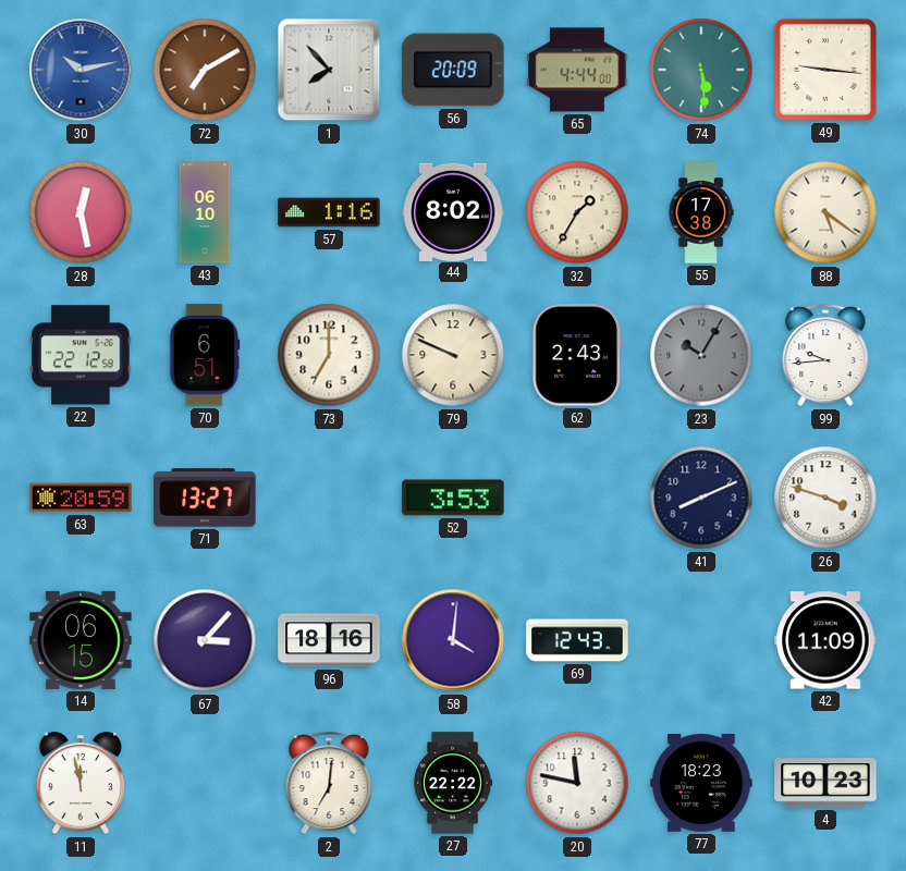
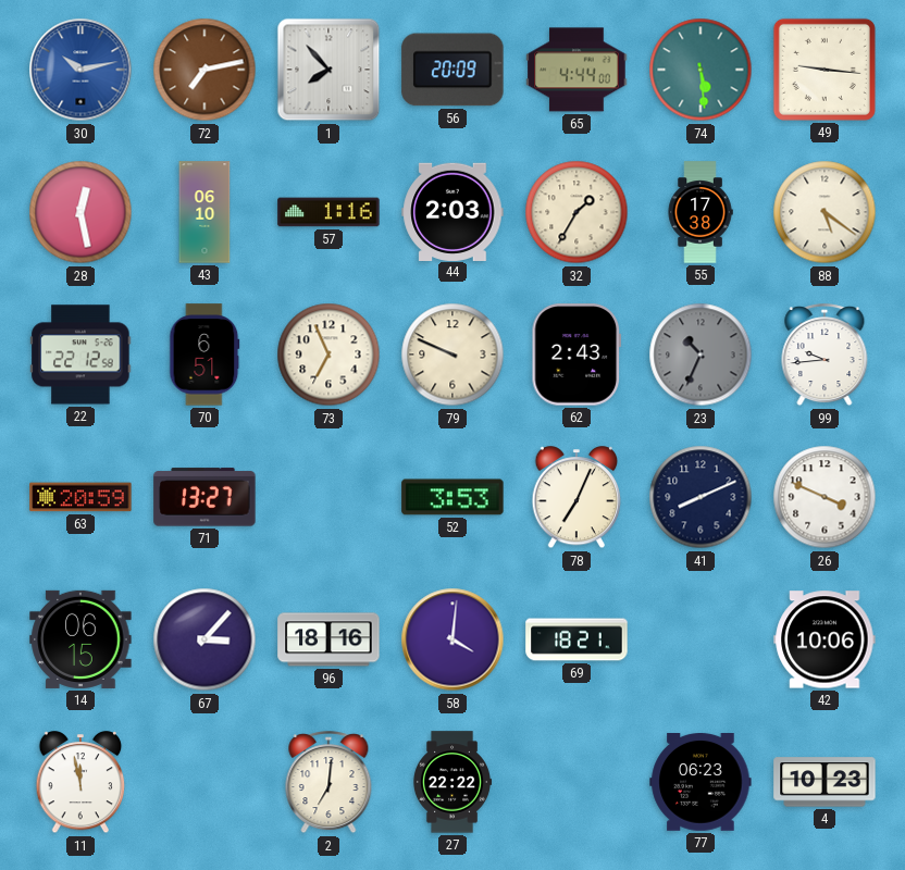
72: 7:10 -> 7:13 (204, 70)
44: 8:02 -> 2:03 (452, 211)
73: 7:00 -> 6:56 (328, 355)
23: 10:05 -> 10:34 (701, 355)
78: none -> 7:04 (577, 498)
26: 3:48 -> 3:49 (825, 497)
69: 12:43 -> 18:21 (577, 639)
42: 11:09 -> 10:06 (825, 639)
20: 11:47 -> none (577, 783)
77: 18:23 -> 06:23 (701, 783)
